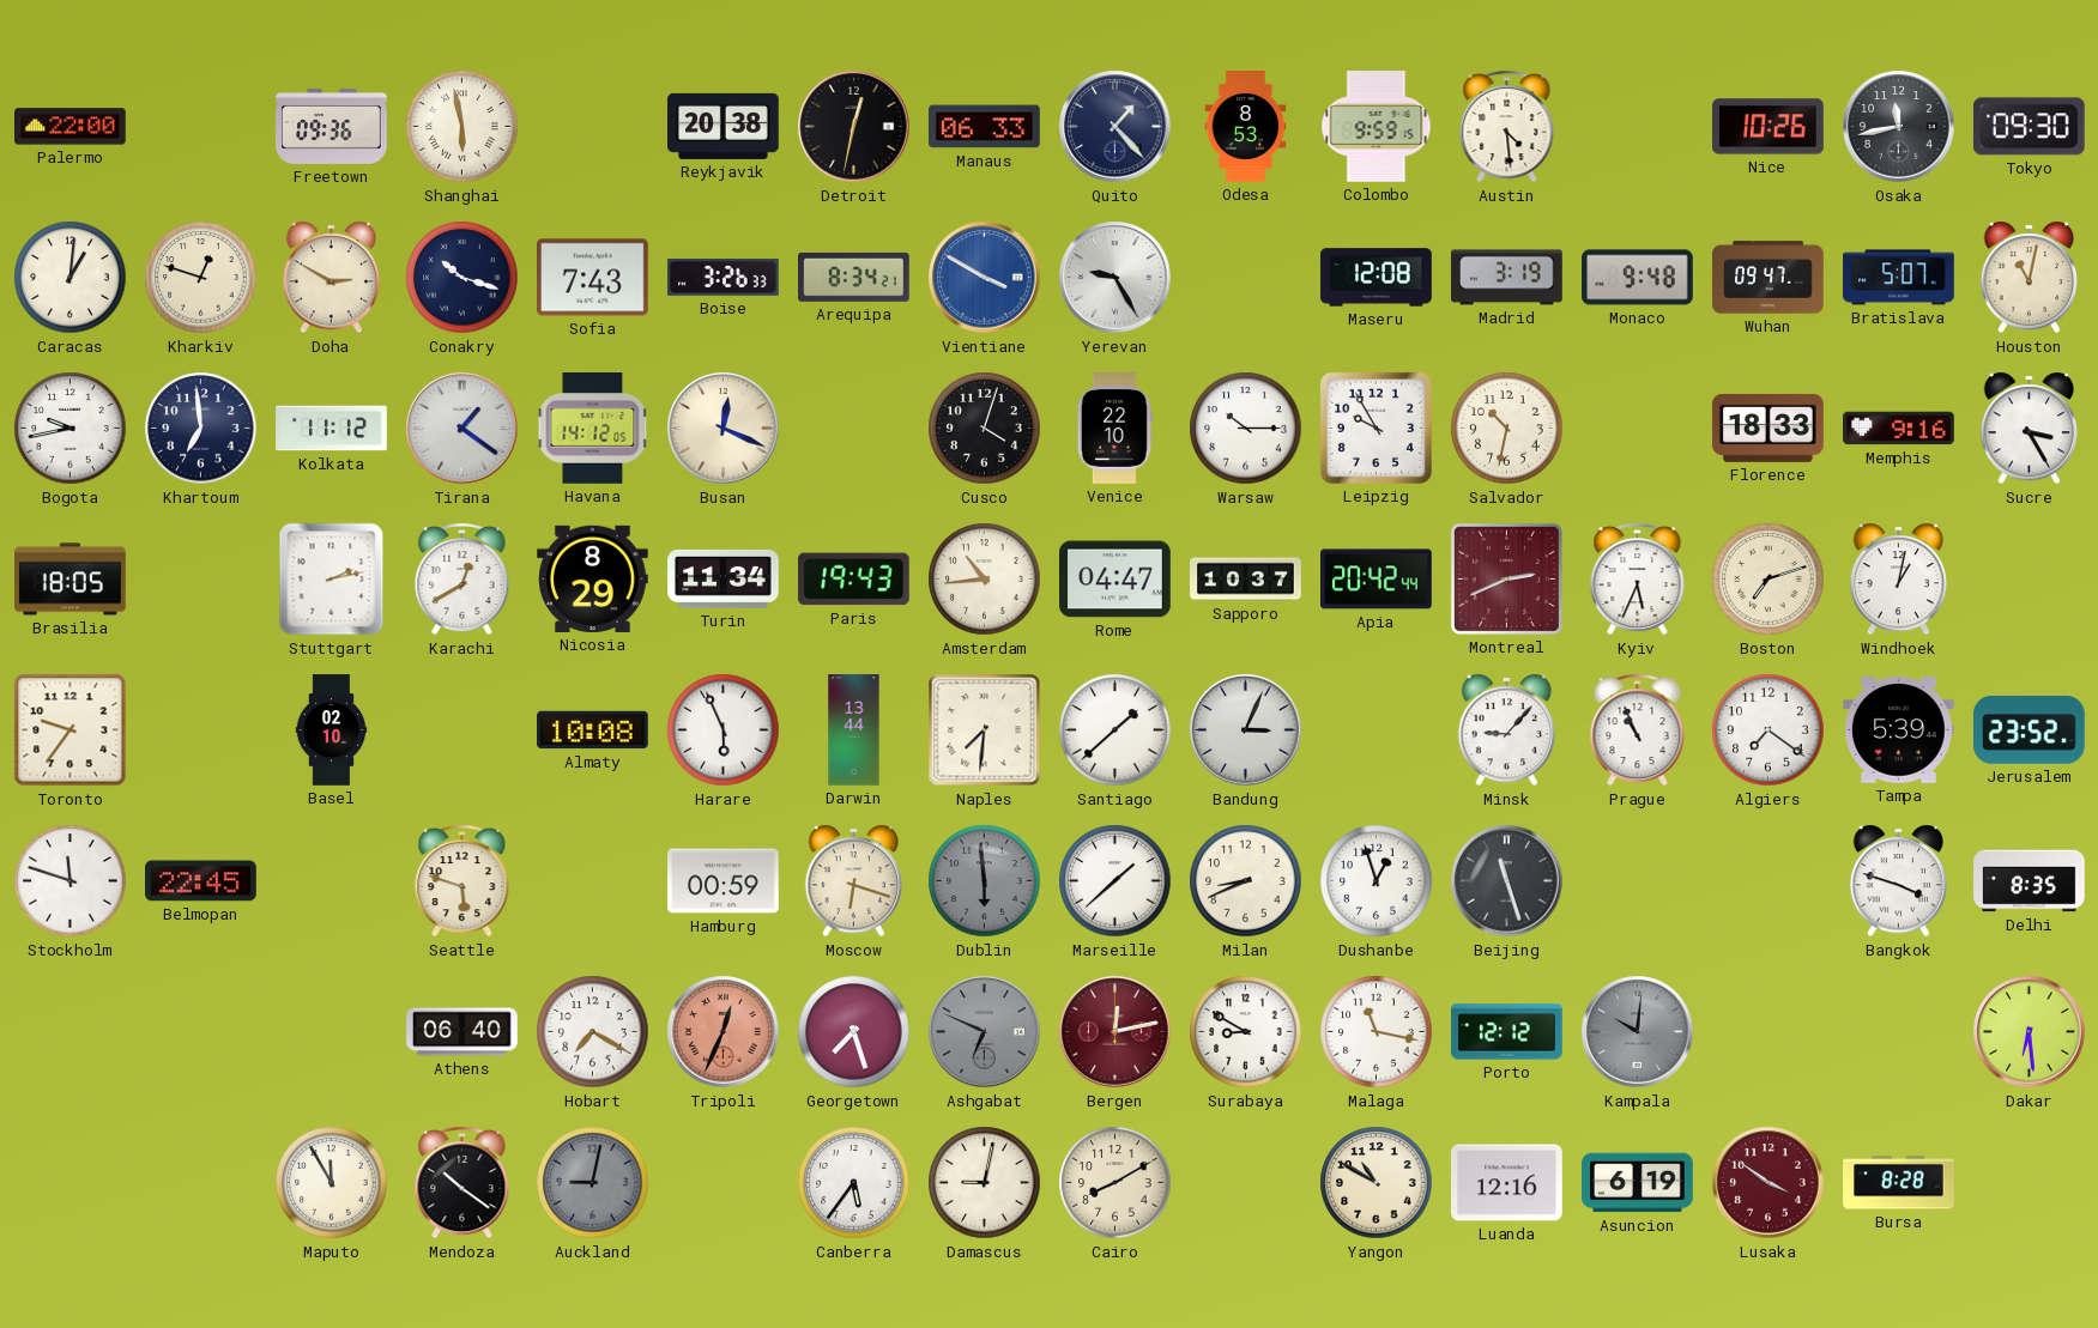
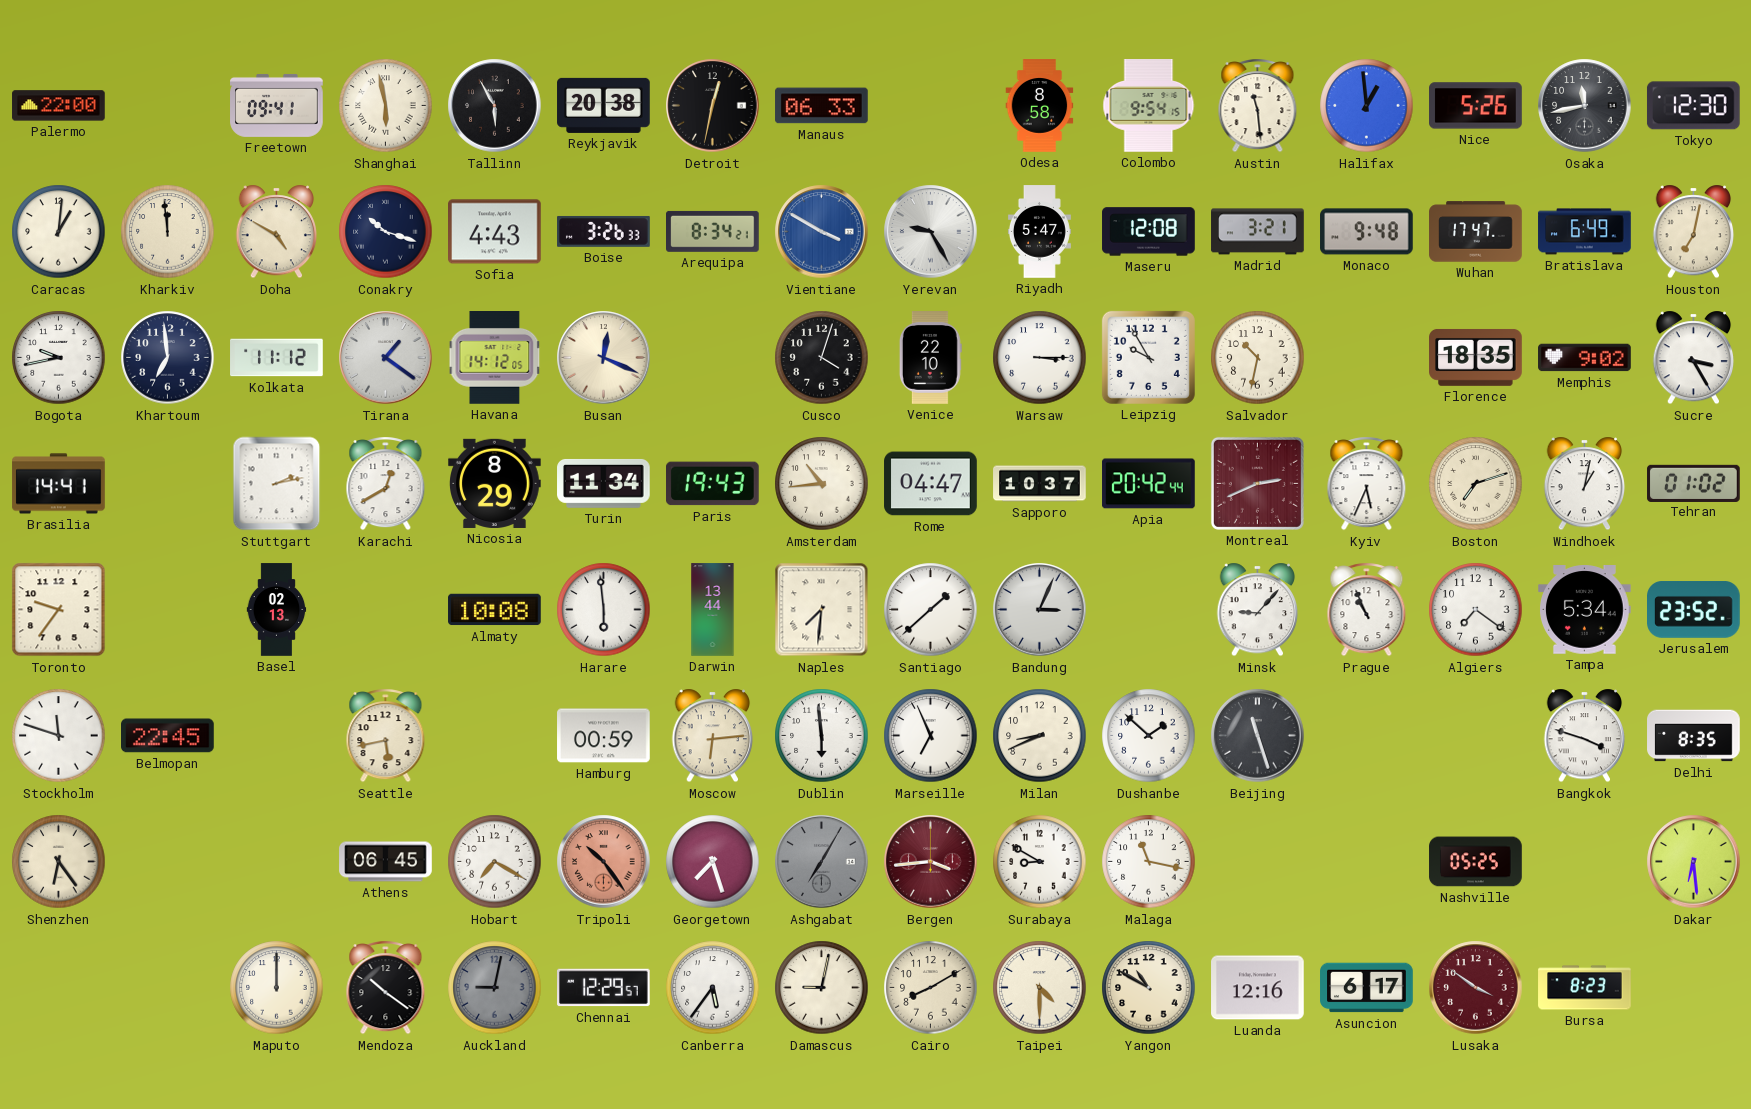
Freetown: 09:36 -> 09:41 (277, 105)
Tallinn: none -> 5:55 (495, 106)
Quito: 1:23 -> none (1115, 127)
Odesa: 8:53 -> 8:58 (1040, 106)
Colombo: 9:59 -> 9:54 (1149, 106)
Austin: 4:29 -> 11:29 (1258, 106)
Halifax: none -> 12:59 (1367, 106)
Nice: 10:26 -> 5:26 (1476, 106)
Tokyo: 09:30 -> 12:30 (1693, 106)
Kharkiv: 12:48 -> 11:59 (168, 232)
Doha: 2:50 -> 4:50 (277, 232)
Sofia: 7:43 -> 4:43 (495, 232)
Riyadh: none -> 5:47 (1039, 232)
Madrid: 3:19 -> 3:21 (1258, 232)
Wuhan: 09:47 -> 17:47 (1476, 232)
Bratislava: 5:07 -> 6:49 (1585, 232)
Houston: 11:02 -> 7:02 (1694, 232)
Warsaw: 10:15 -> 3:15 (1040, 358)
Florence: 18:33 -> 18:35 (1476, 358)
Memphis: 9:16 -> 9:02 (1585, 358)
Brasilia: 18:05 -> 14:41 (59, 484)
Tehran: none -> 01:02 (1694, 483)
Basel: 02:10 -> 02:13 (277, 610)
Harare: 5:56 -> 5:59 (604, 610)
Tampa: 5:39 -> 5:34 (1585, 610)
Seattle: 5:48 -> 5:43 (386, 736)
Moscow: 6:18 -> 6:14 (713, 736)
Dublin dial: grey -> white (822, 736)
Marseille: 1:38 -> 6:56 (931, 736)
Dushanbe: 12:57 -> 1:52 (1149, 736)
Shenzhen: none -> 6:24 (59, 862)
Athens: 06:40 -> 06:45 (386, 862)
Tripoli: 12:34 -> 10:24 (604, 862)
Ashgabat: 6:49 -> 7:05 (822, 862)
Bergen: 12:13 -> 3:44 (931, 862)
Porto: 12:12 -> none (1507, 1032)
Kampala: 10:01 -> none (1638, 1032)
Nashville: none -> 05:25 (1476, 862)
Maputo: 11:55 -> 12:00 (277, 988)
Chennai: none -> 12:29 (604, 988)
Taipei: none -> 4:30 (1040, 988)
Asuncion: 6:19 -> 6:17 (1367, 988)
Bursa: 8:28 -> 8:23 (1585, 988)
